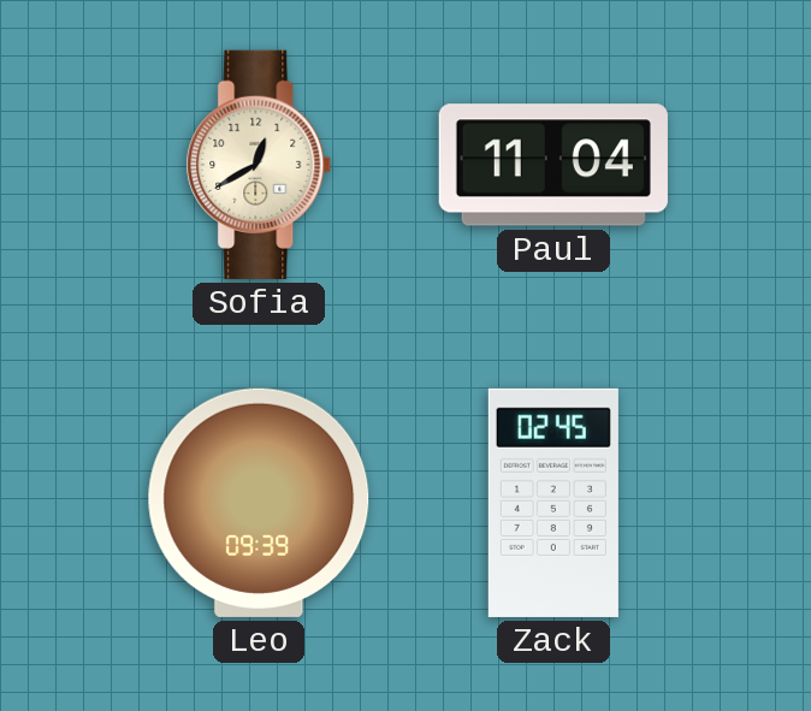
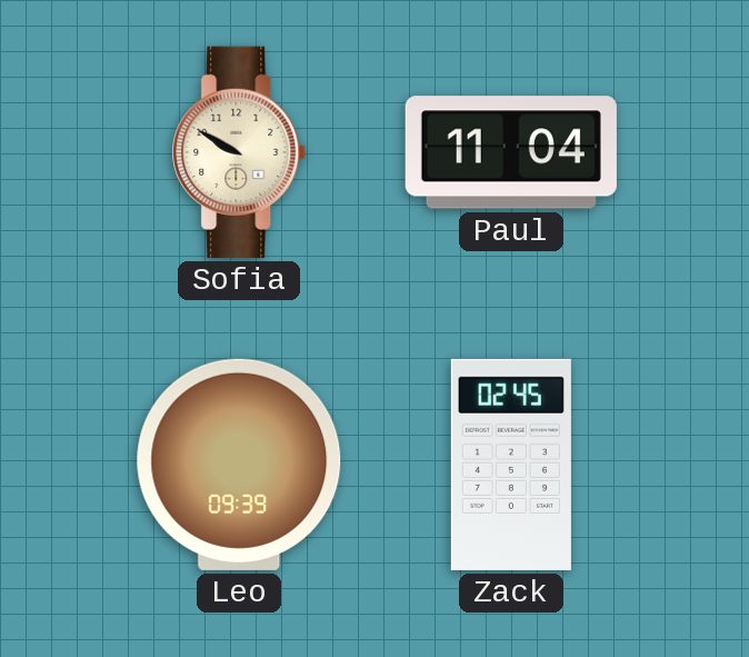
Sofia: 12:40 -> 9:50 (239, 152)
